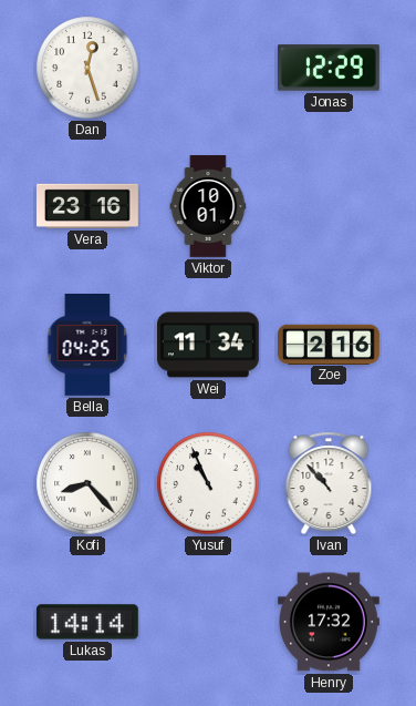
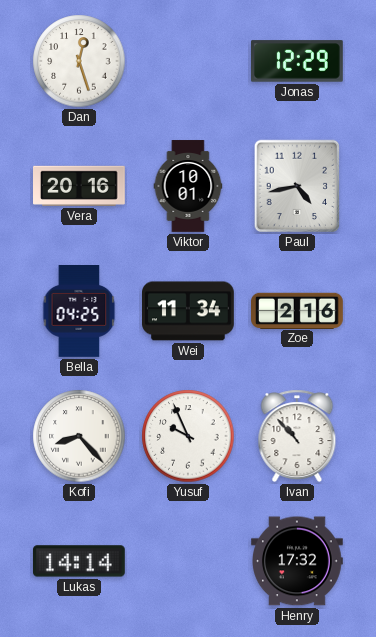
Vera: 23:16 -> 20:16 (80, 186)
Paul: none -> 4:43 (297, 186)
Yusuf: 10:56 -> 9:56 (188, 436)
